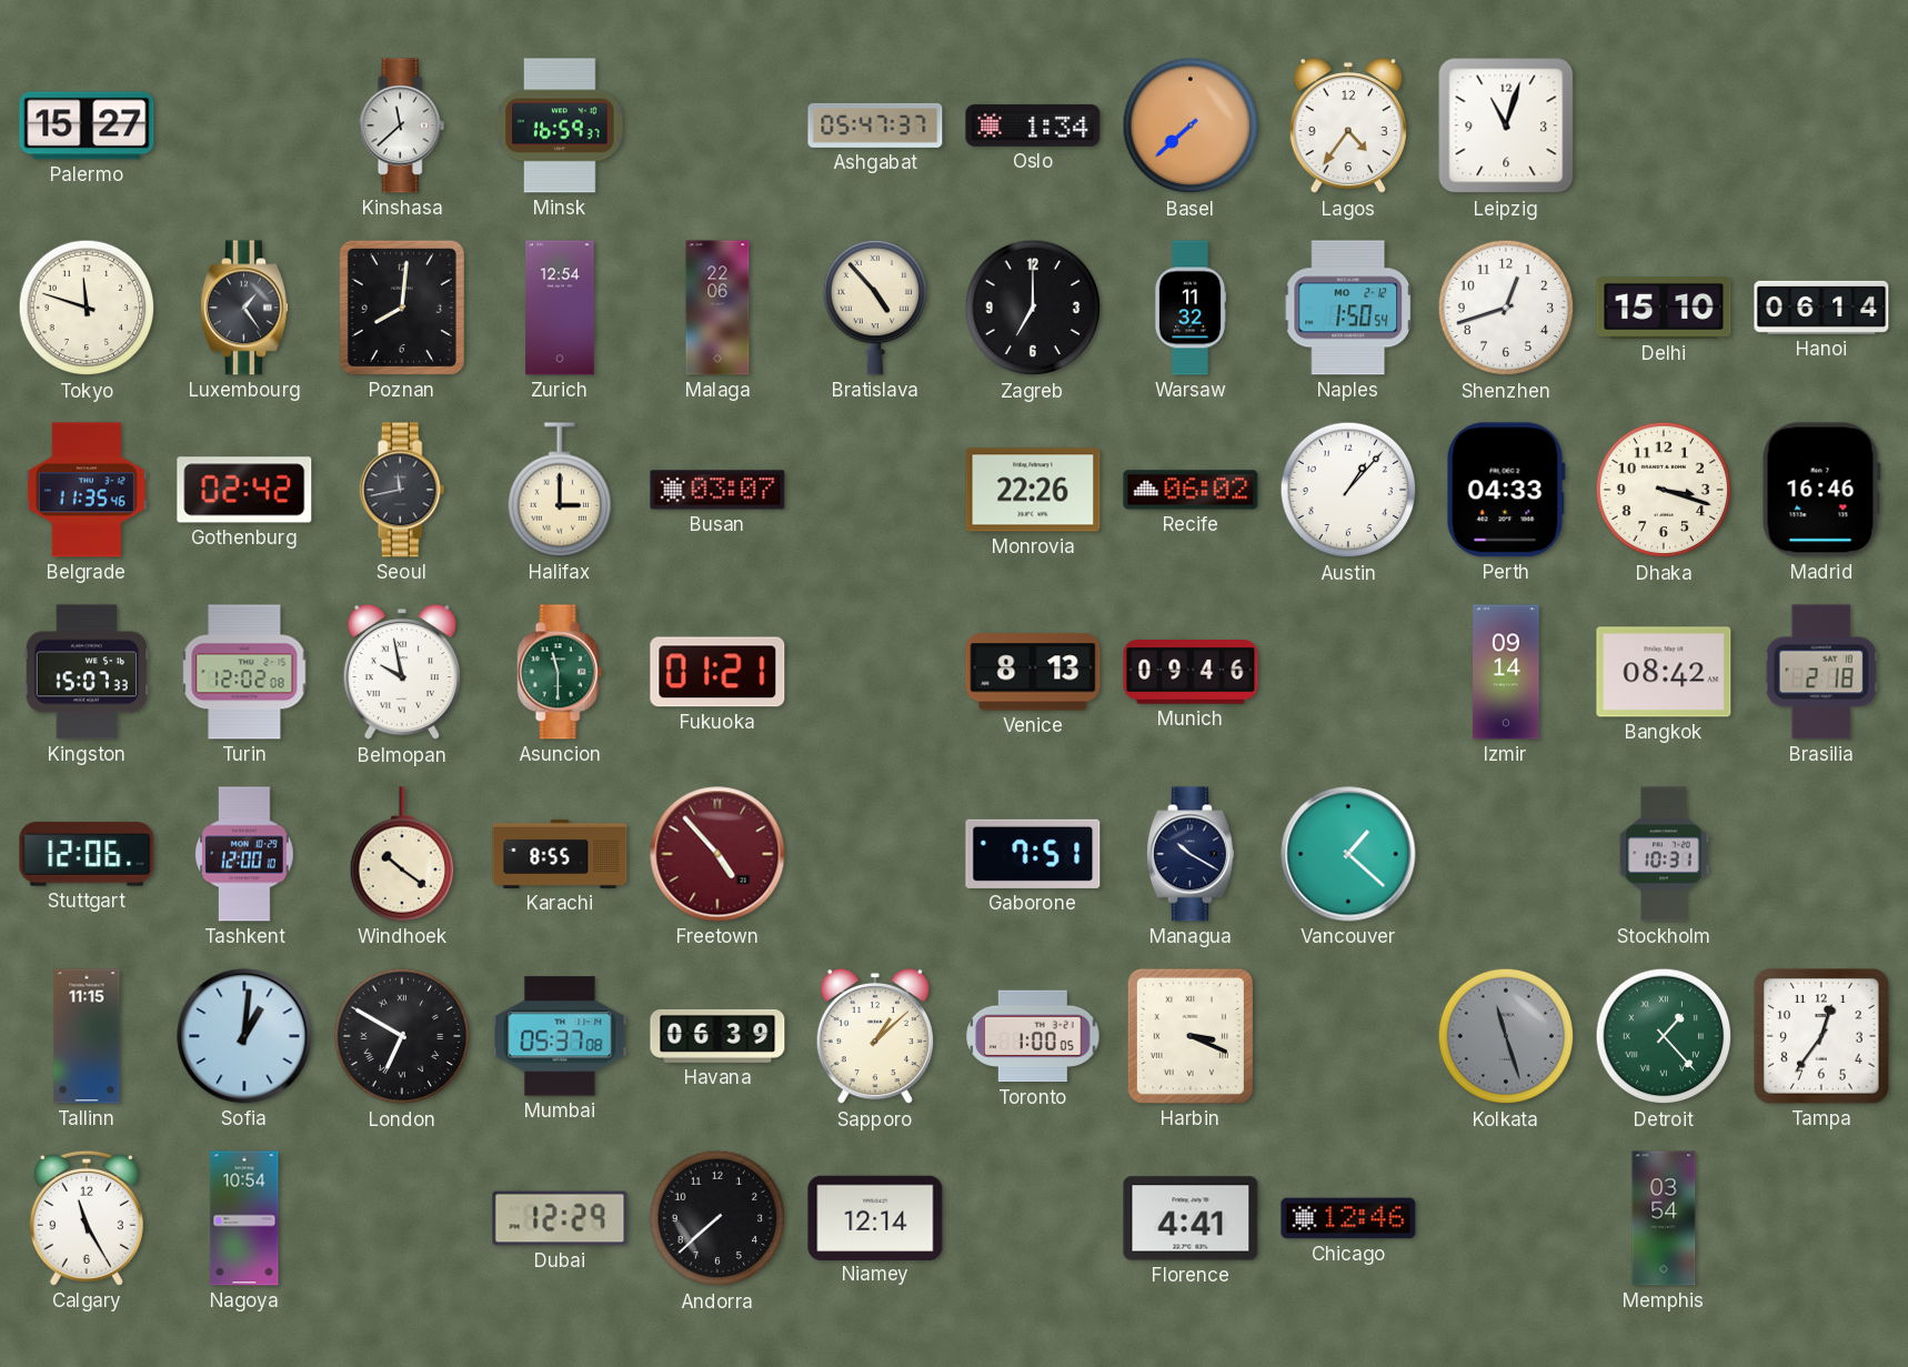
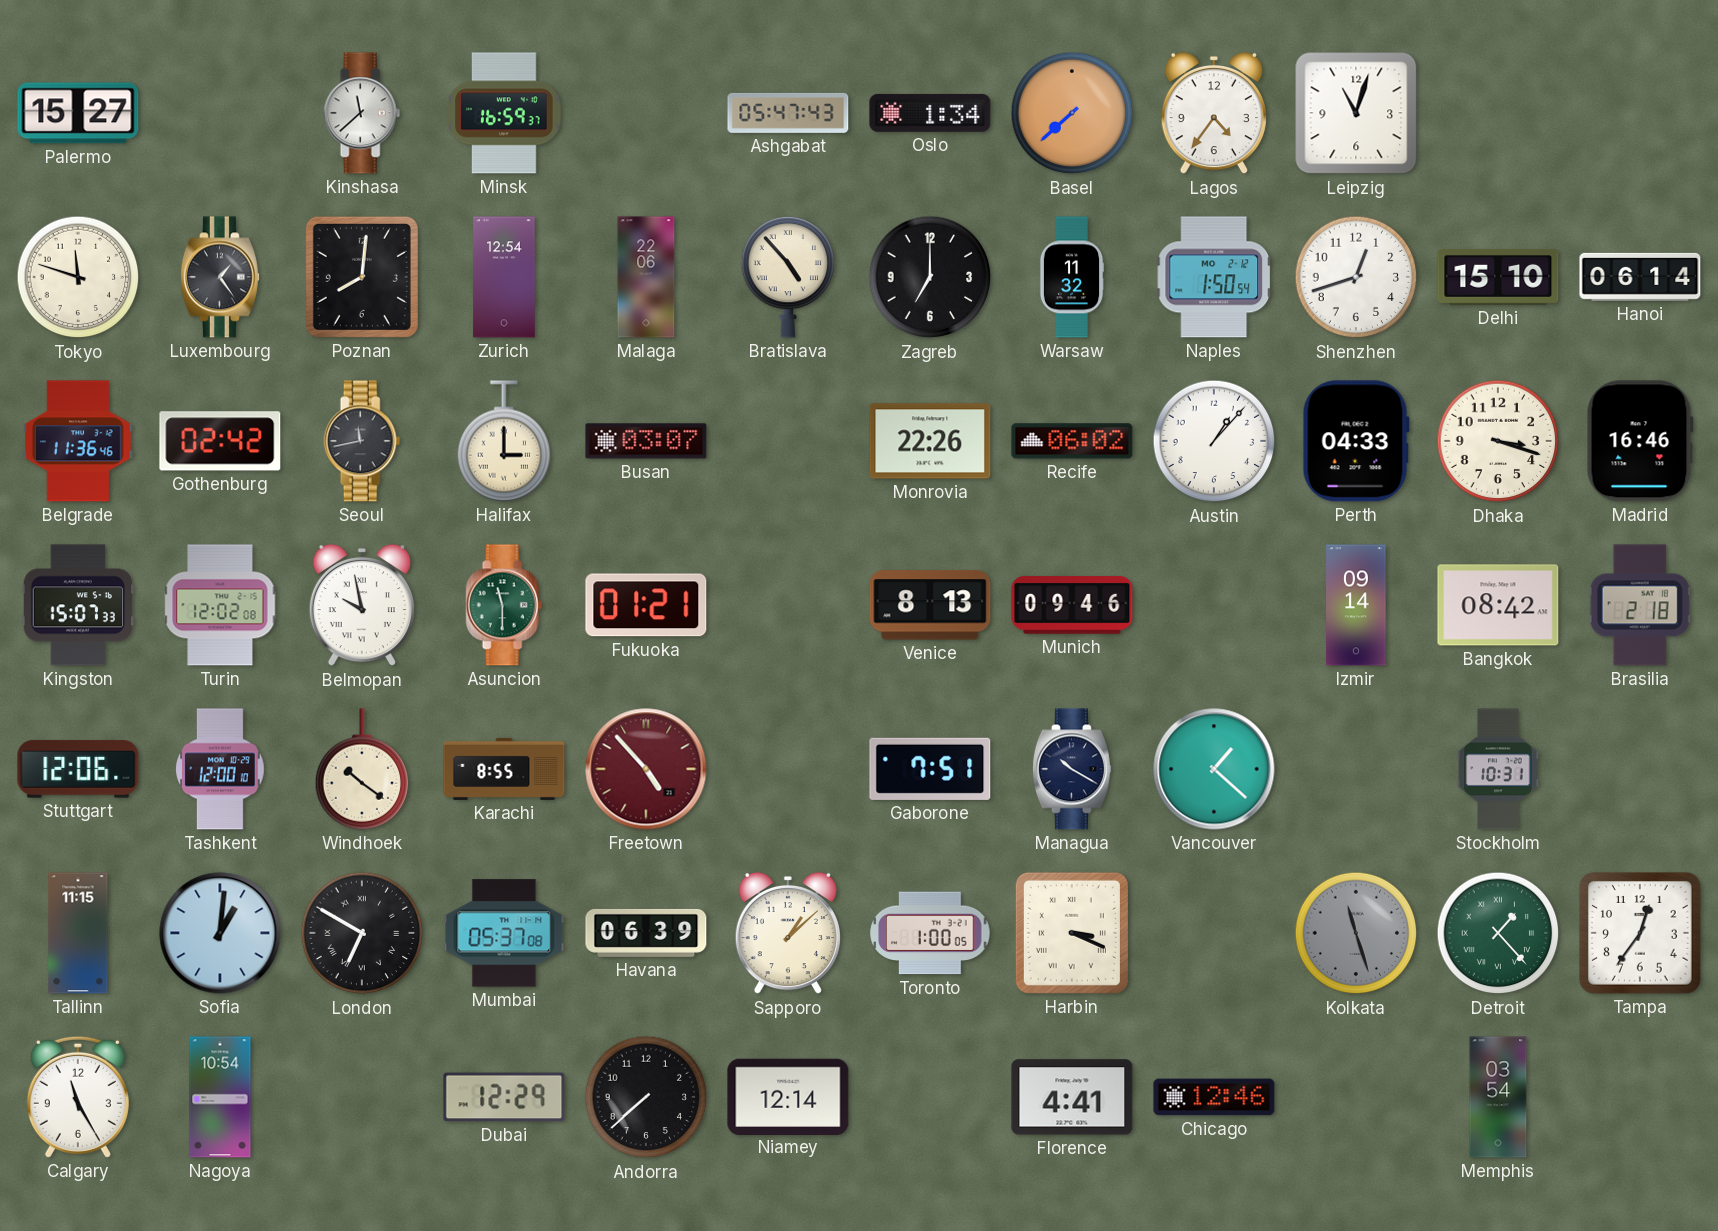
Ashgabat: 05:47:37 -> 05:47:43 (788, 113)
Belgrade: 11:35 -> 11:36 (78, 441)
